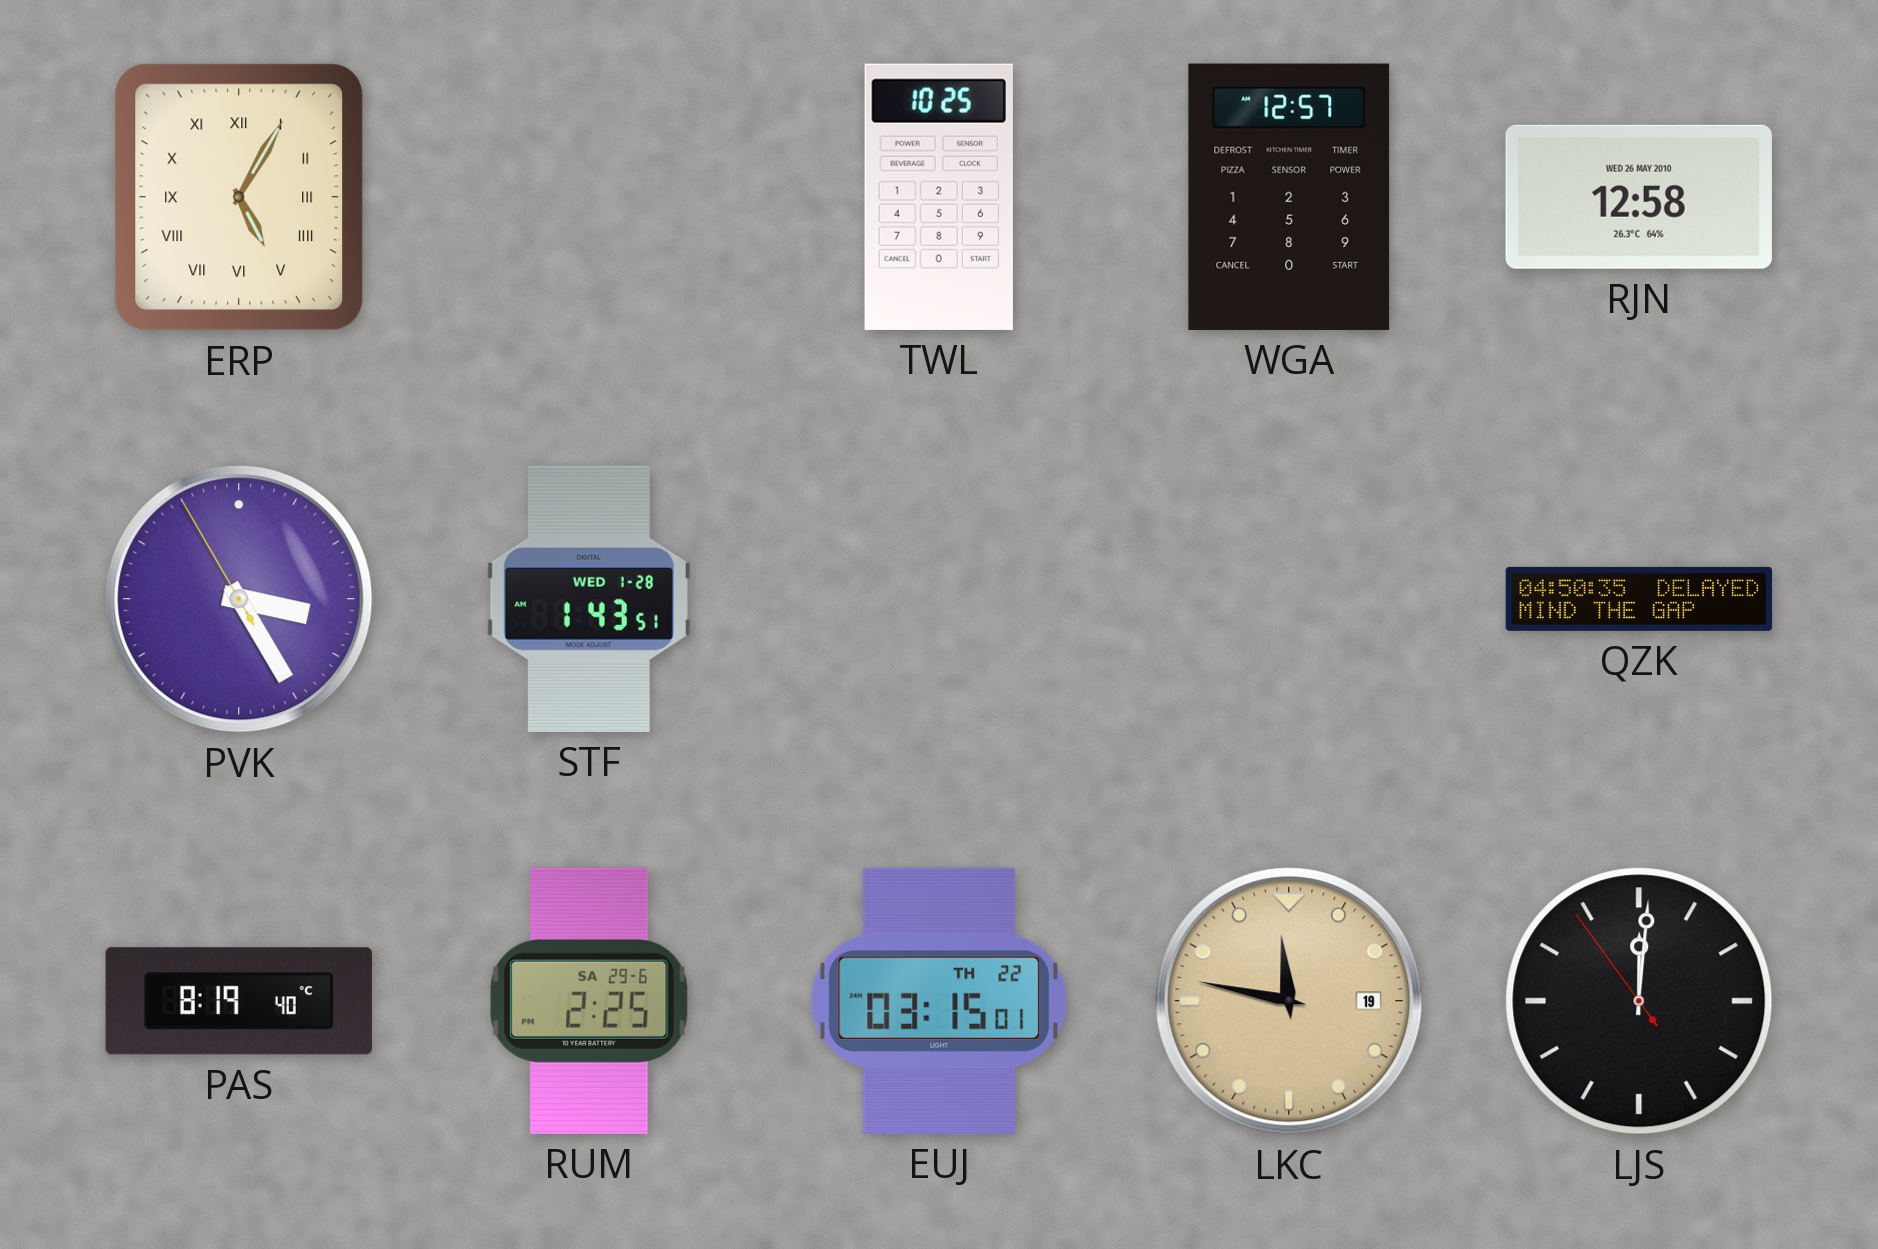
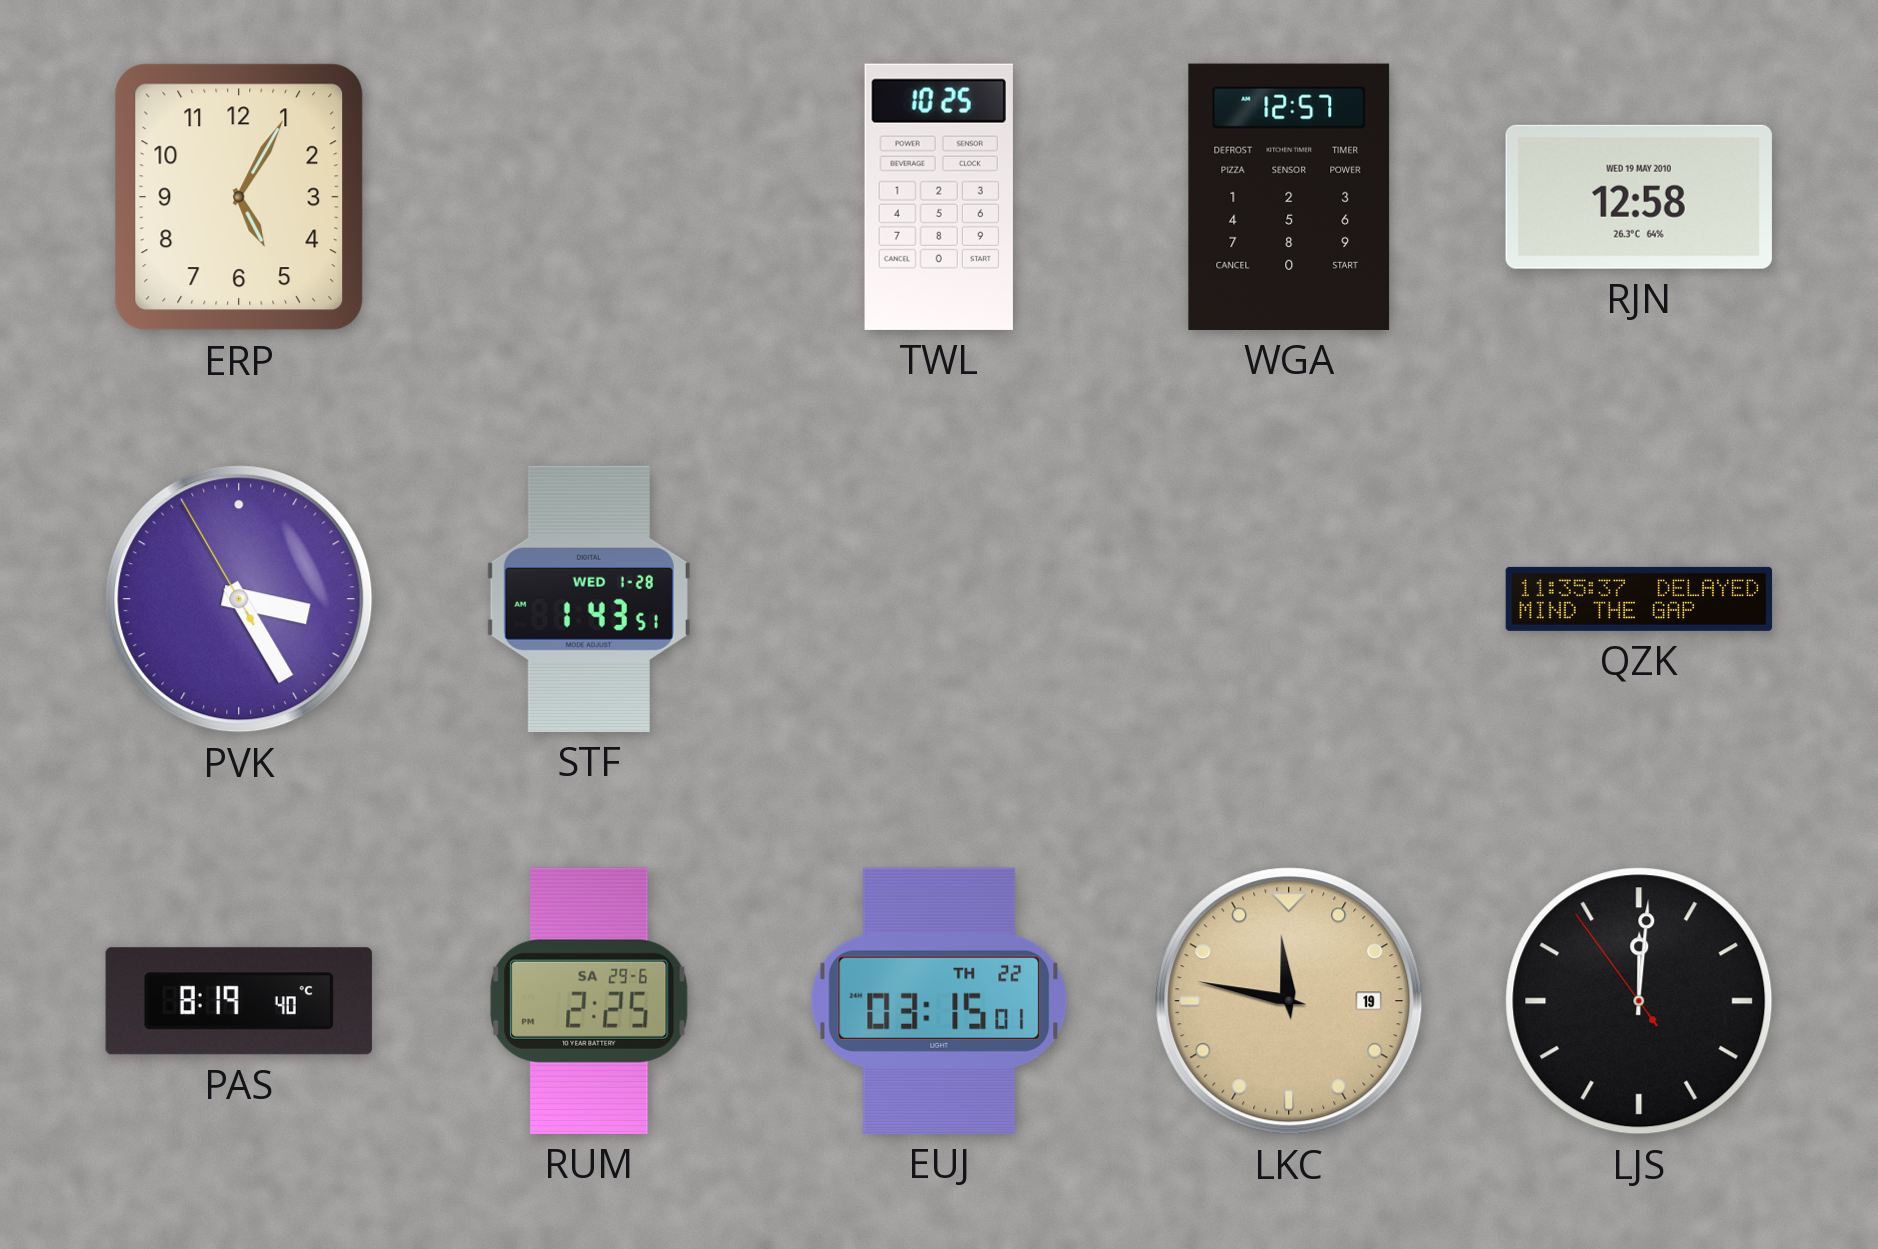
ERP numerals: Roman -> Arabic (239, 197)
RJN date: WED 26 MAY 2010 -> WED 19 MAY 2010 (1639, 197)
QZK: 04:50 -> 11:35 (1639, 599)
